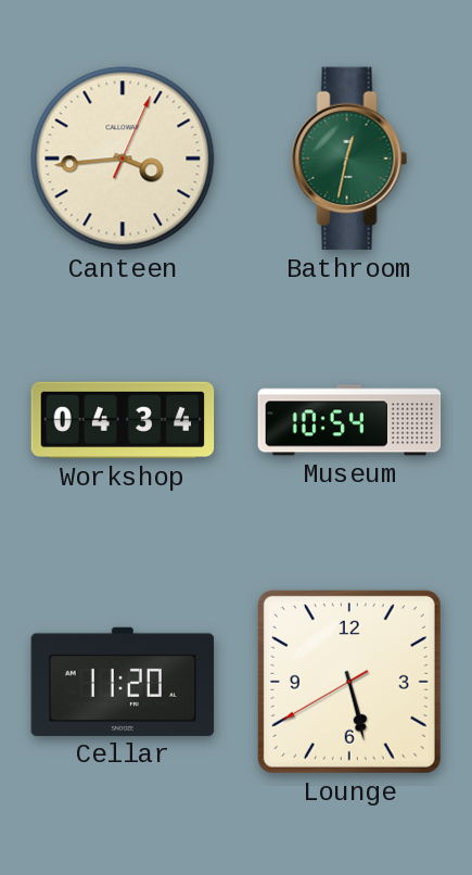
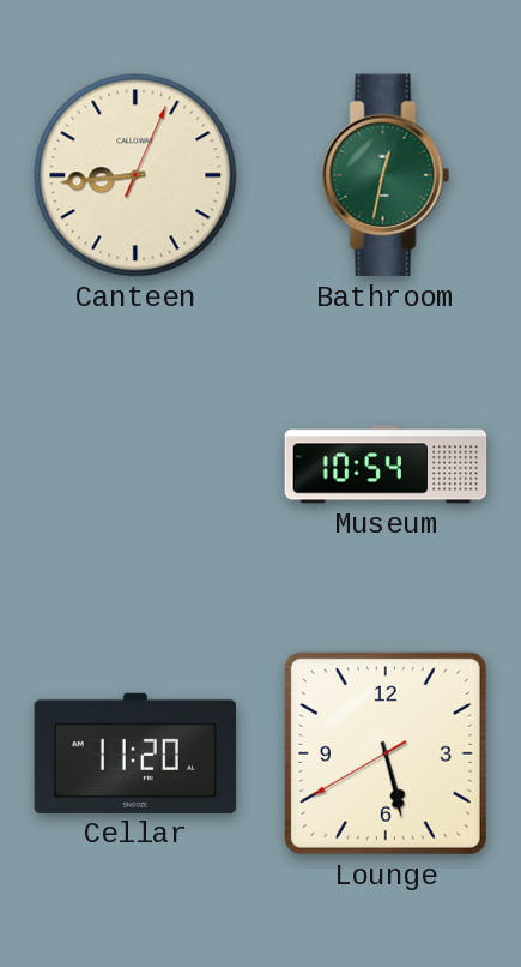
Canteen: 3:44 -> 8:44 (135, 175)
Workshop: 04:34 -> none (123, 420)
